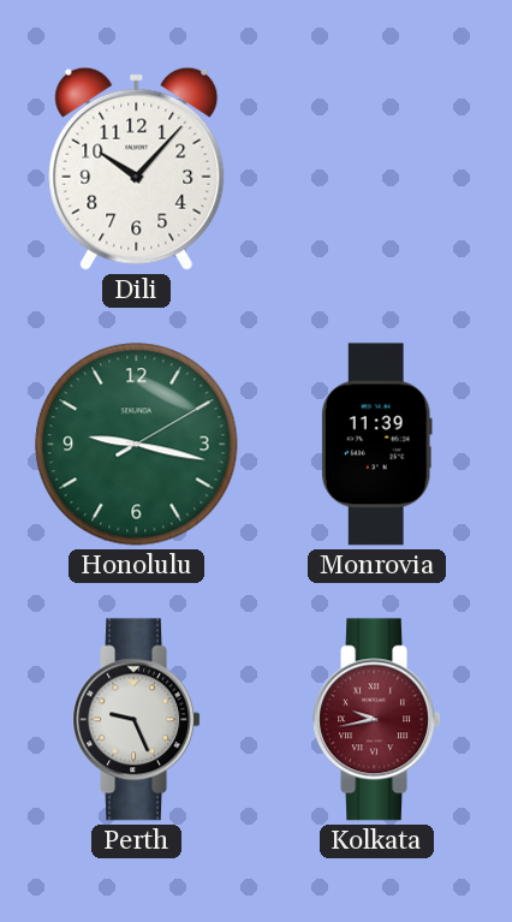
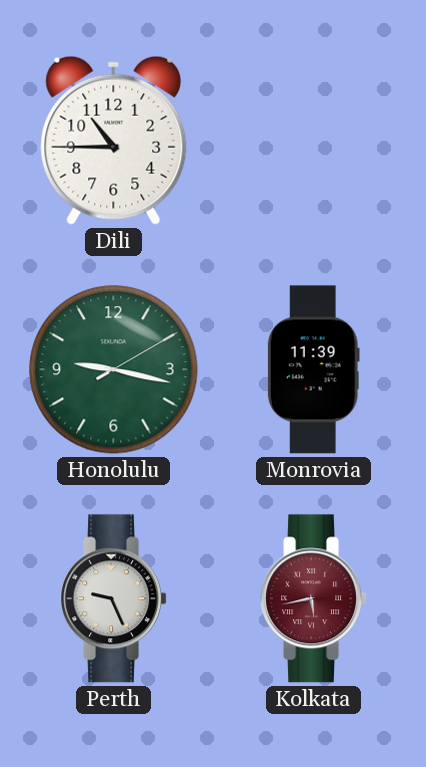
Dili: 10:07 -> 10:45 (114, 140)
Kolkata: 9:43 -> 5:43 (313, 599)
